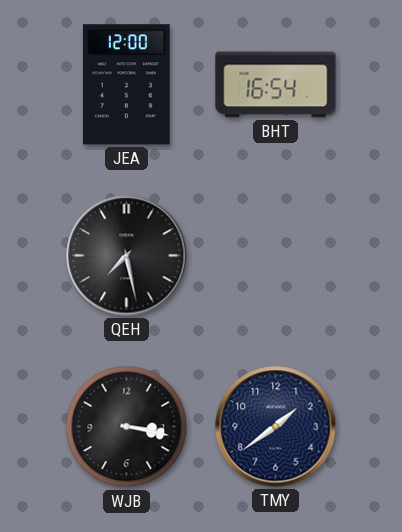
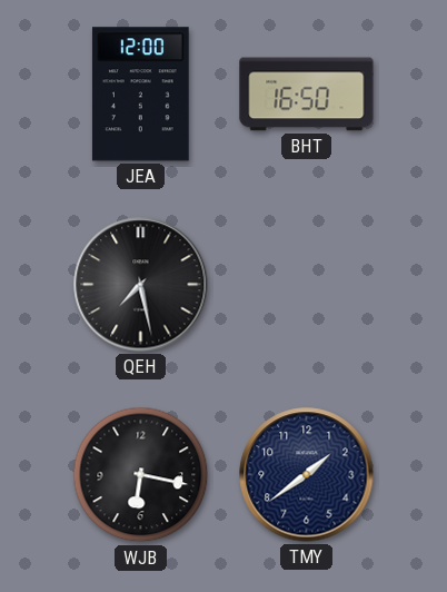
BHT: 16:54 -> 16:50 (307, 95)
WJB: 3:17 -> 6:17 (141, 475)
